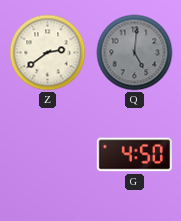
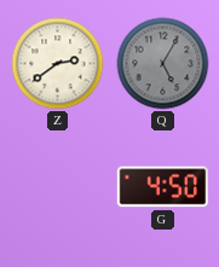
Q: 5:01 -> 5:05 (163, 64)
